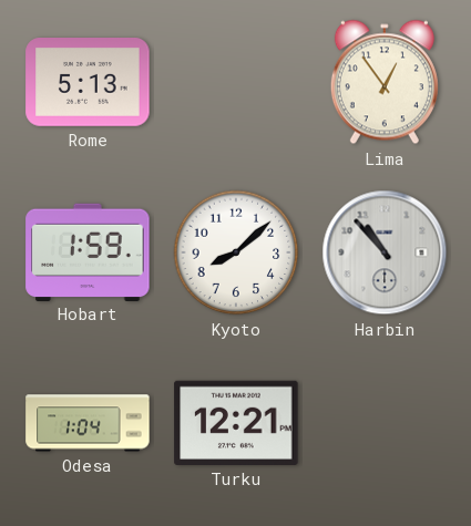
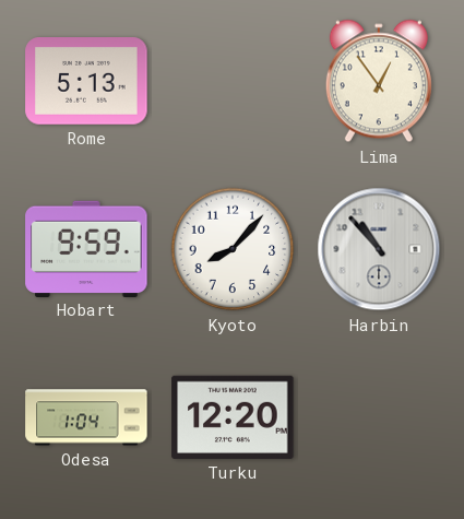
Hobart: 1:59 -> 9:59 (86, 248)
Kyoto: 8:08 -> 8:07 (233, 249)
Turku: 12:21 -> 12:20 (233, 417)
